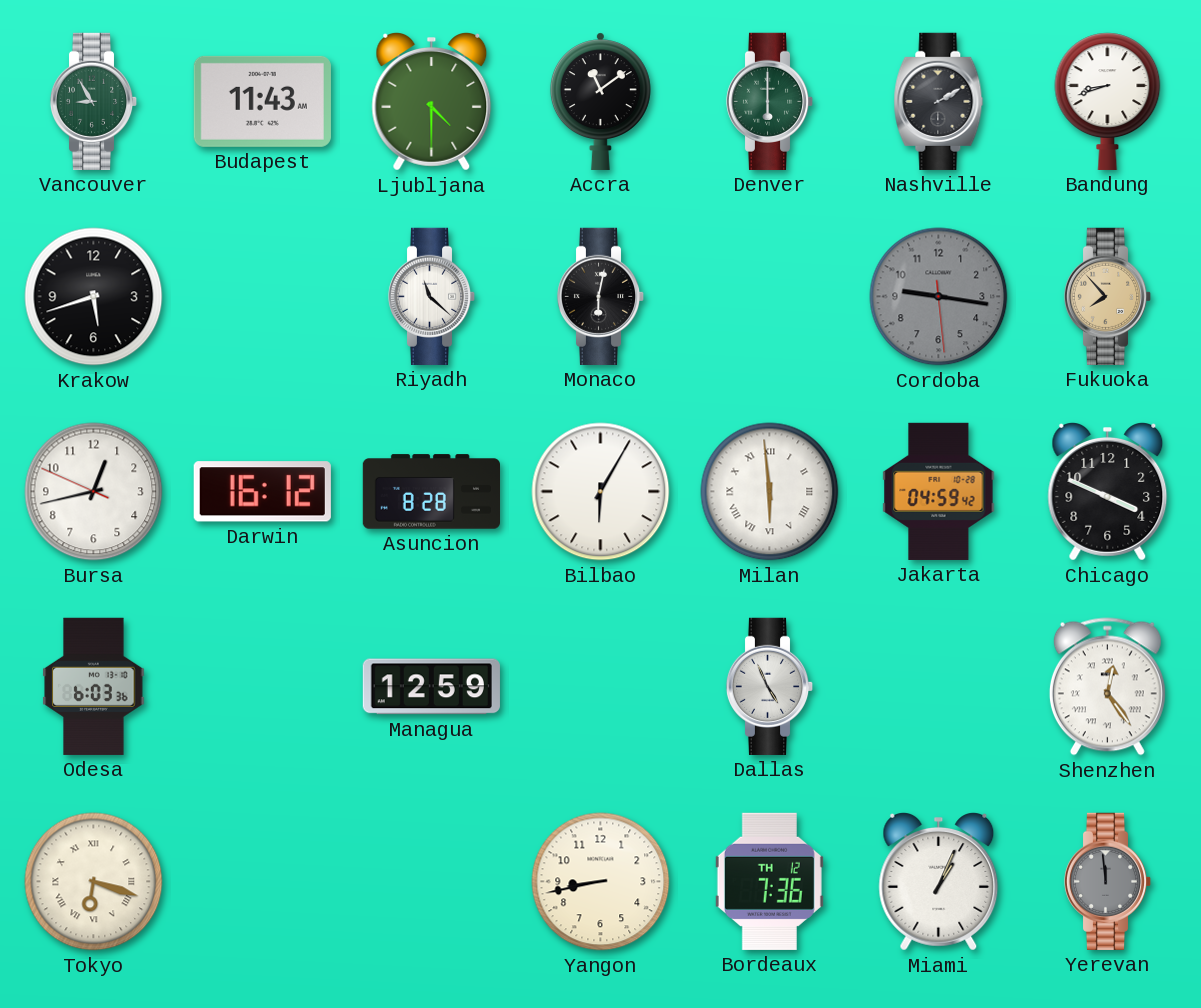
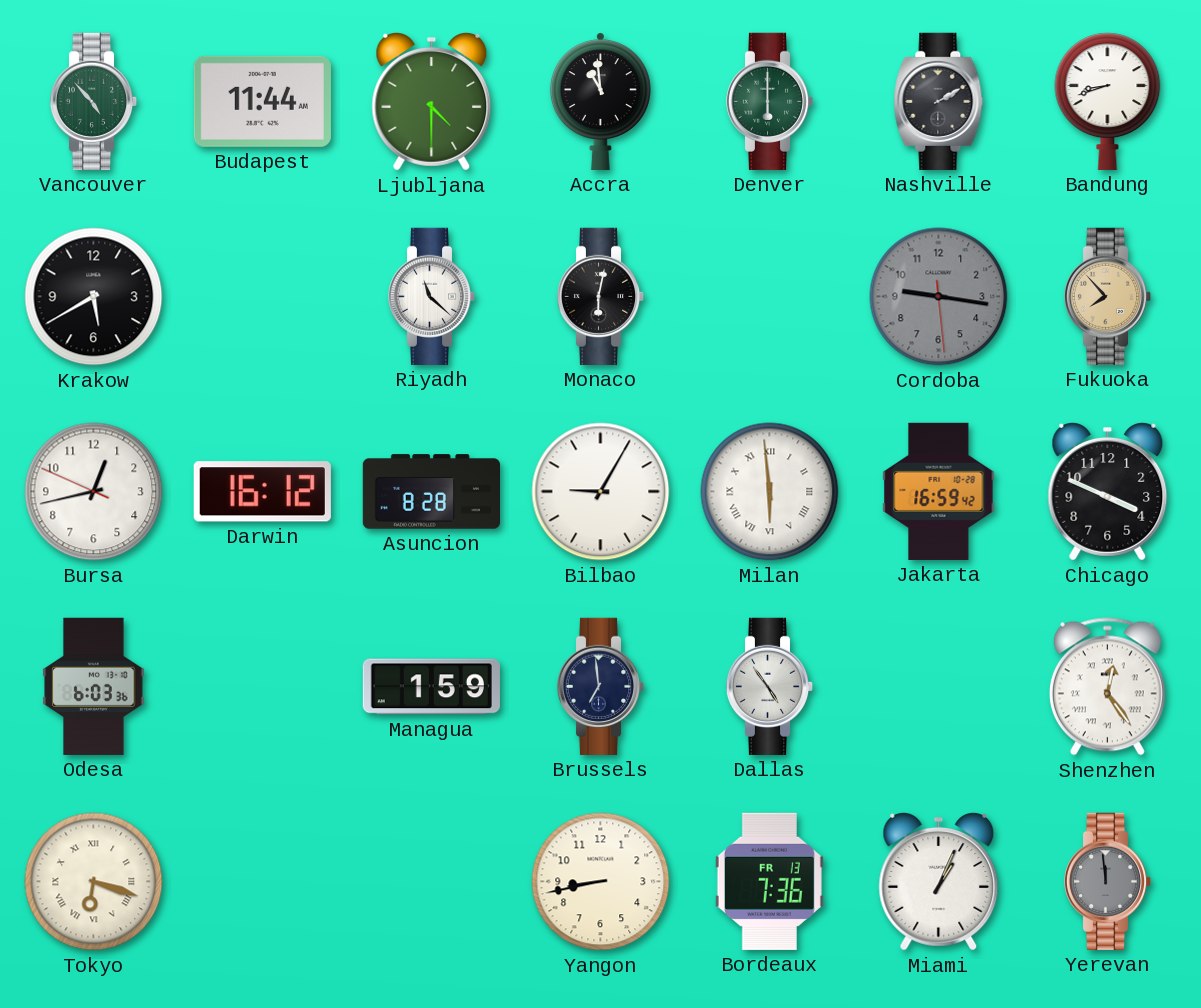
Vancouver: 8:55 -> 4:53 (94, 101)
Budapest: 11:43 -> 11:44 (262, 101)
Accra: 11:09 -> 10:59 (600, 101)
Krakow: 5:42 -> 5:40 (94, 297)
Bilbao: 6:05 -> 9:05 (601, 492)
Jakarta: 04:59 -> 16:59 (939, 491)
Managua: 12:59 -> 1:59 (431, 687)
Brussels: none -> 6:59 (601, 686)
Dallas: 4:56 -> 4:54 (770, 686)
Bordeaux date: TH 12 -> FR 13 (769, 881)
